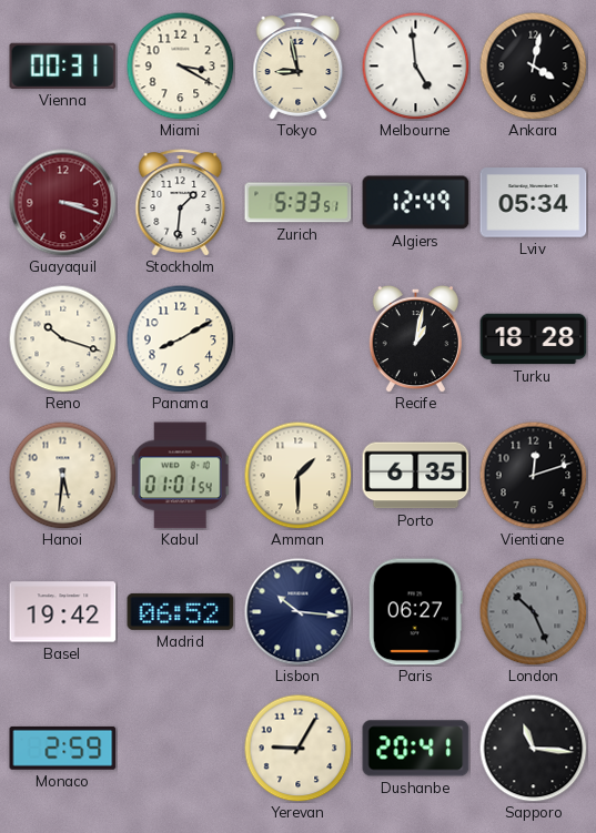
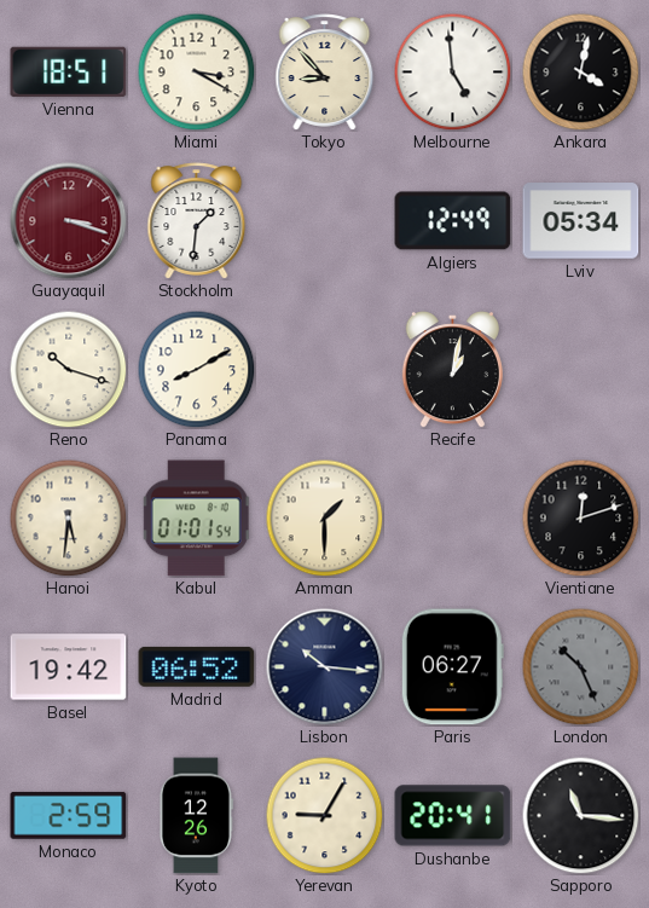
Vienna: 00:31 -> 18:51 (69, 71)
Tokyo: 8:58 -> 8:53 (325, 73)
Zurich: 5:33 -> none (299, 203)
Turku: 18:28 -> none (534, 339)
Porto: 6:35 -> none (416, 476)
Kyoto: none -> 12:26 (196, 816)
